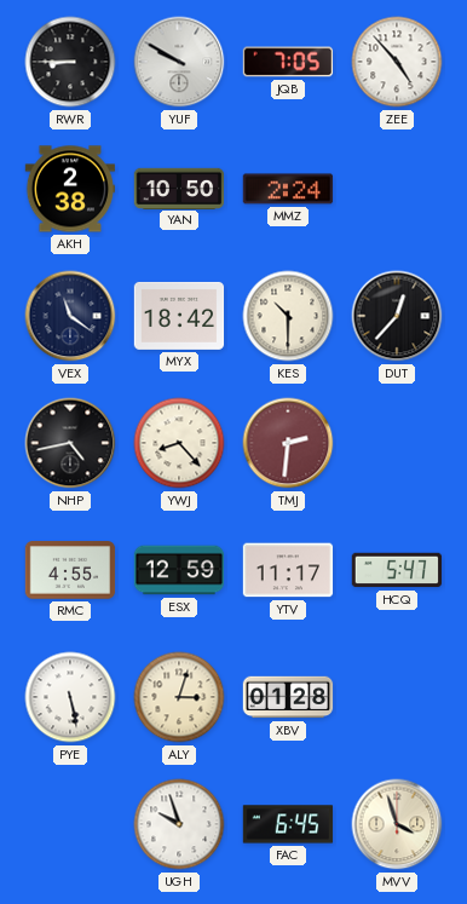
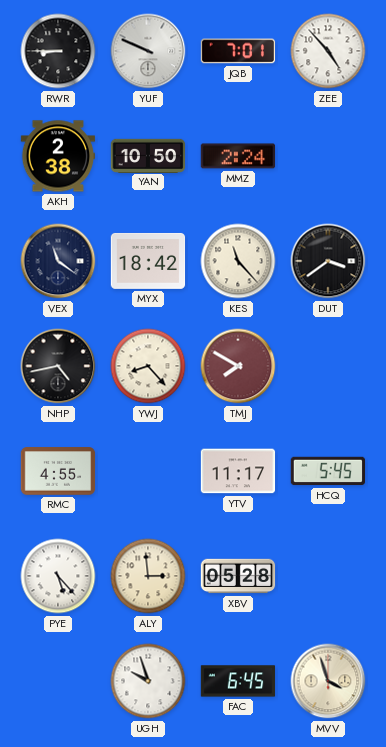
YUF: 9:50 -> 9:49 (148, 51)
JQB: 7:05 -> 7:01 (238, 51)
KES: 10:30 -> 11:23 (238, 261)
DUT: 12:37 -> 3:39 (328, 261)
TMJ: 2:31 -> 7:50 (238, 366)
ESX: 12:59 -> none (179, 570)
HCQ: 5:47 -> 5:45 (328, 471)
PYE: 5:28 -> 5:23 (58, 576)
ALY: 3:03 -> 2:59 (148, 576)
XBV: 01:28 -> 05:28 (238, 576)
